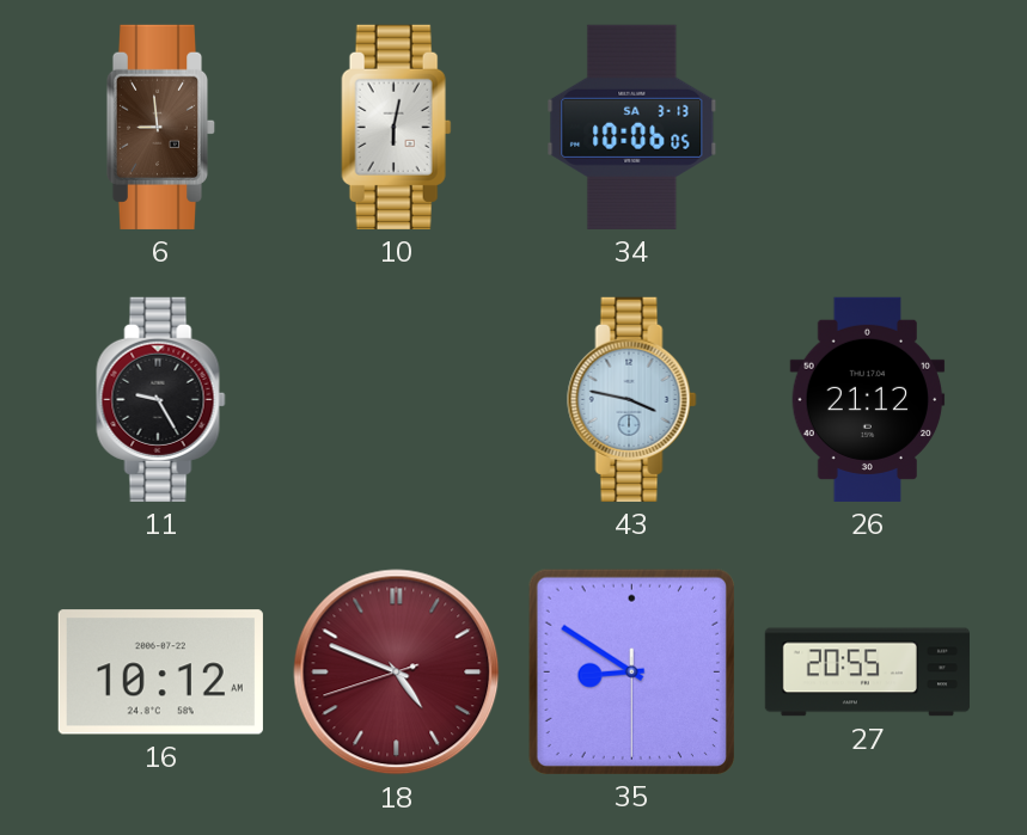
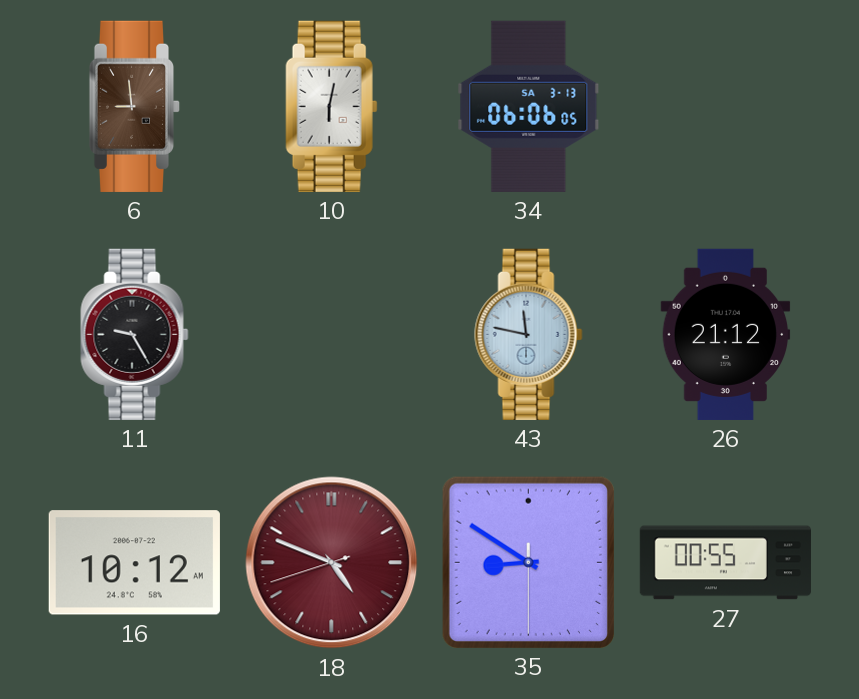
34: 10:06 -> 06:06 (529, 106)
43: 3:47 -> 11:47 (529, 334)
27: 20:55 -> 00:55 (725, 563)
